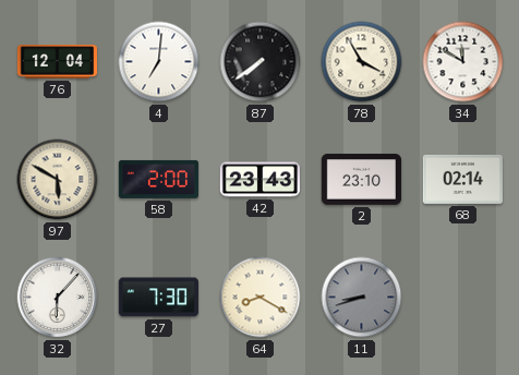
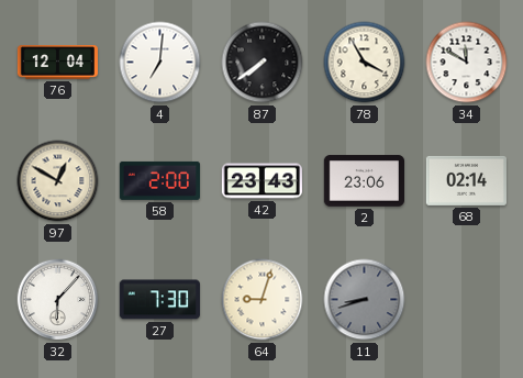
97: 5:50 -> 12:50 (58, 181)
2: 23:10 -> 23:06 (364, 181)
64: 8:20 -> 9:03 (263, 300)
